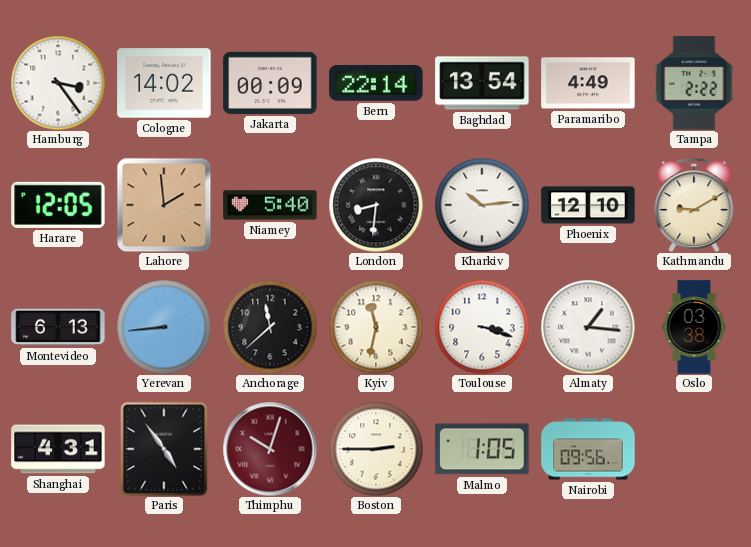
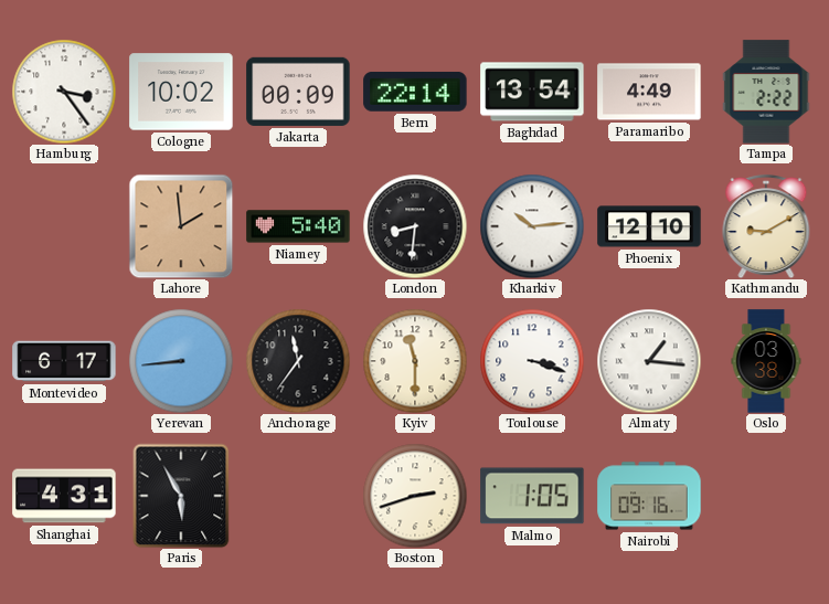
Cologne: 14:02 -> 10:02 (181, 92)
Harare: 12:05 -> none (58, 205)
Montevideo: 6:13 -> 6:17 (64, 361)
Anchorage: 11:38 -> 11:36 (298, 361)
Kyiv: 11:32 -> 11:30 (415, 361)
Paris: 4:54 -> 5:55 (181, 496)
Thimphu: 10:03 -> none (270, 449)
Boston: 2:45 -> 2:42 (415, 496)
Nairobi: 09:56 -> 09:16 (649, 496)
